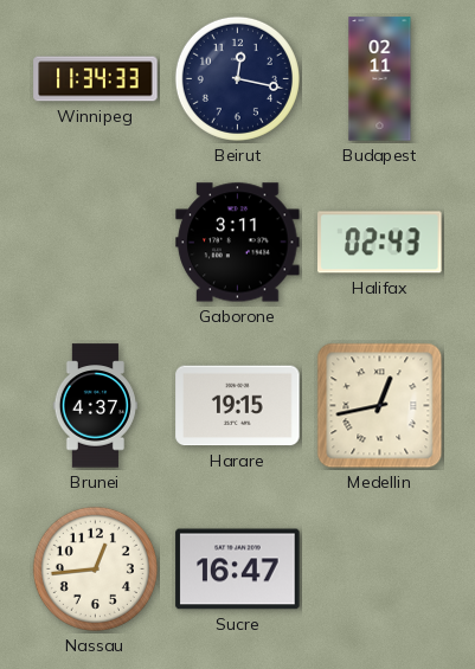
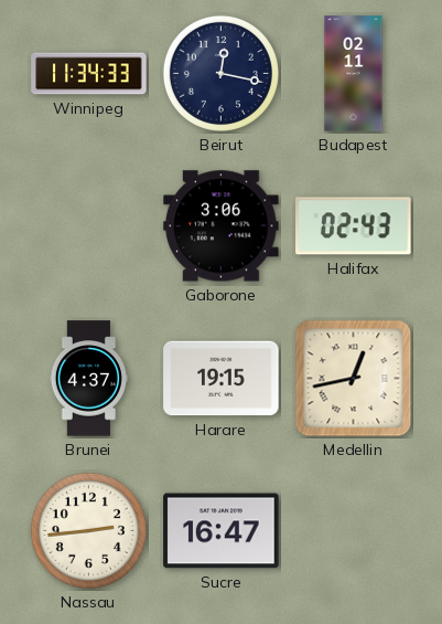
Gaborone: 3:11 -> 3:06 (222, 226)
Nassau: 12:44 -> 2:44 (88, 530)
